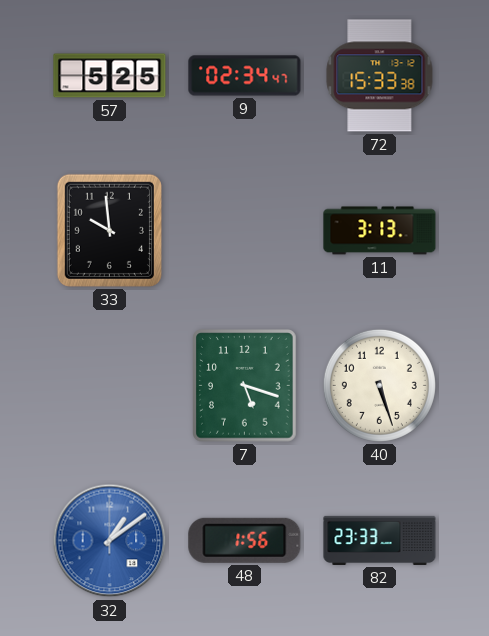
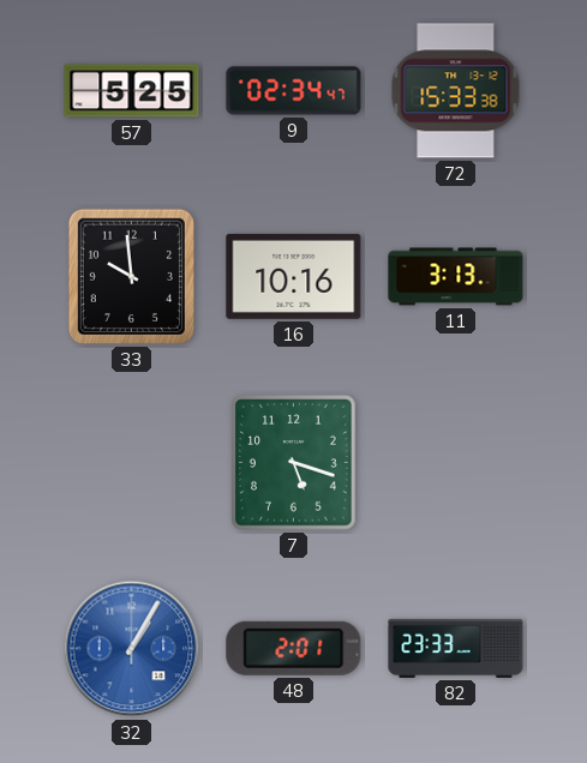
16: none -> 10:16 (294, 276)
40: 5:27 -> none (379, 385)
32: 1:09 -> 1:05 (132, 649)
48: 1:56 -> 2:01 (294, 648)
